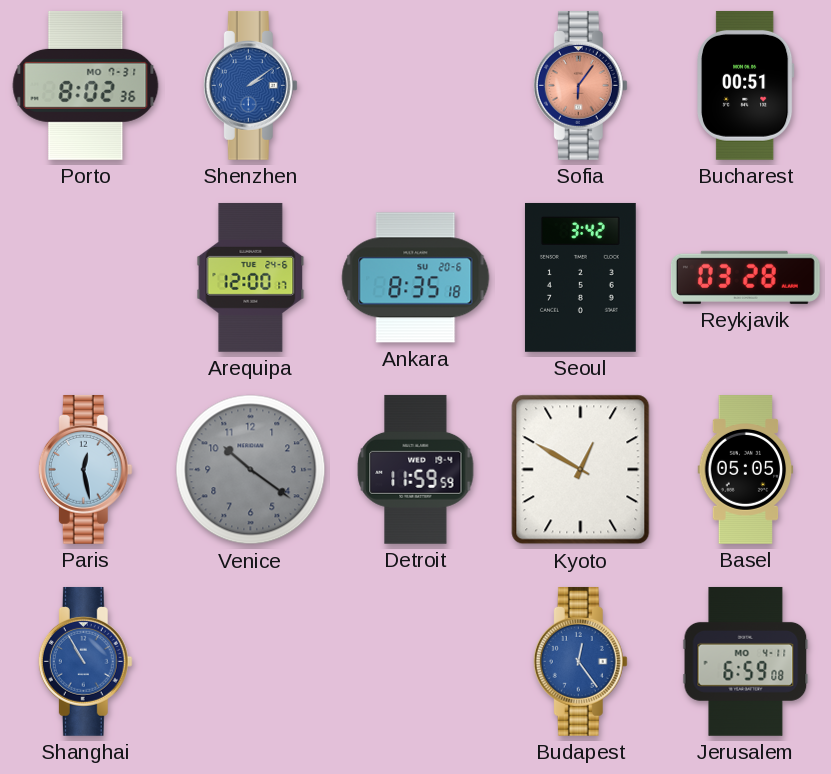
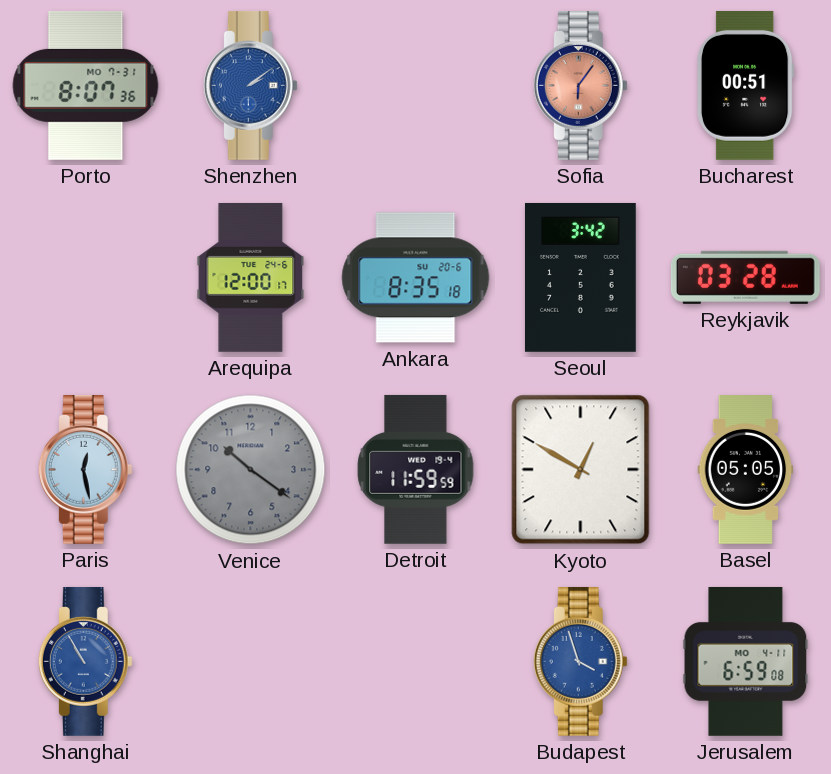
Porto: 8:02 -> 8:07 (86, 85)
Budapest: 12:24 -> 3:57 (580, 661)
